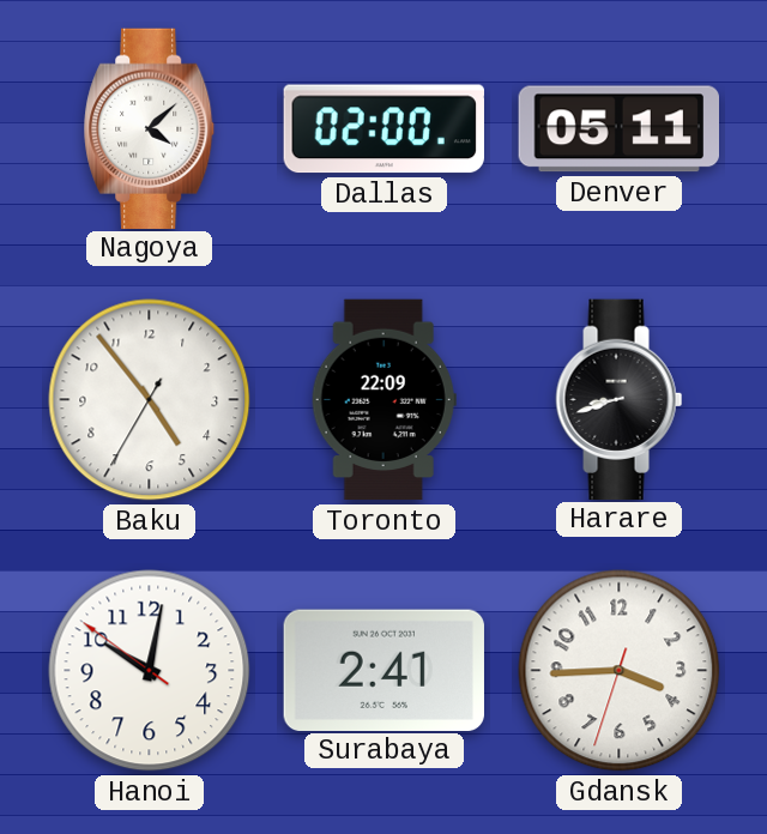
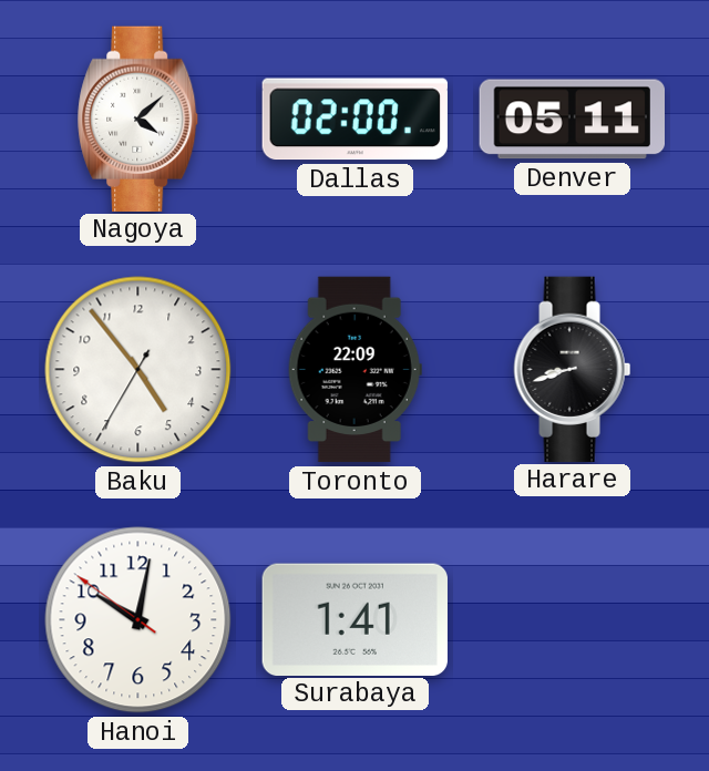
Surabaya: 2:41 -> 1:41 (354, 619)
Gdansk: 3:44 -> none (620, 671)
